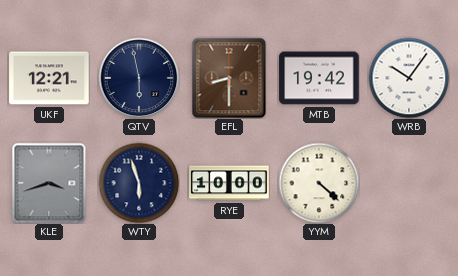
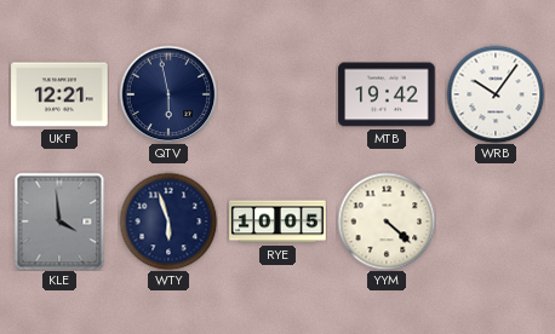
EFL: 8:30 -> none (229, 78)
KLE: 3:42 -> 3:59 (59, 221)
RYE: 10:00 -> 10:05 (277, 221)
